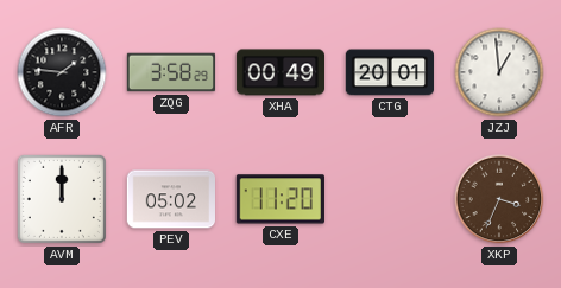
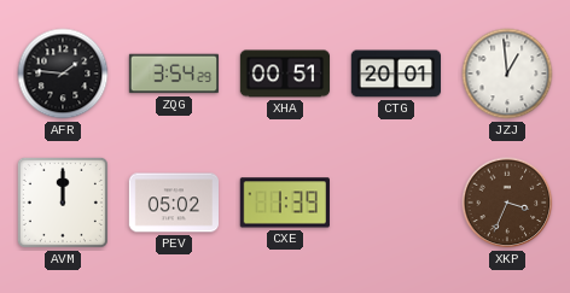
ZQG: 3:58 -> 3:54 (174, 74)
XHA: 00:49 -> 00:51 (285, 74)
CXE: 11:20 -> 1:39 (285, 203)
